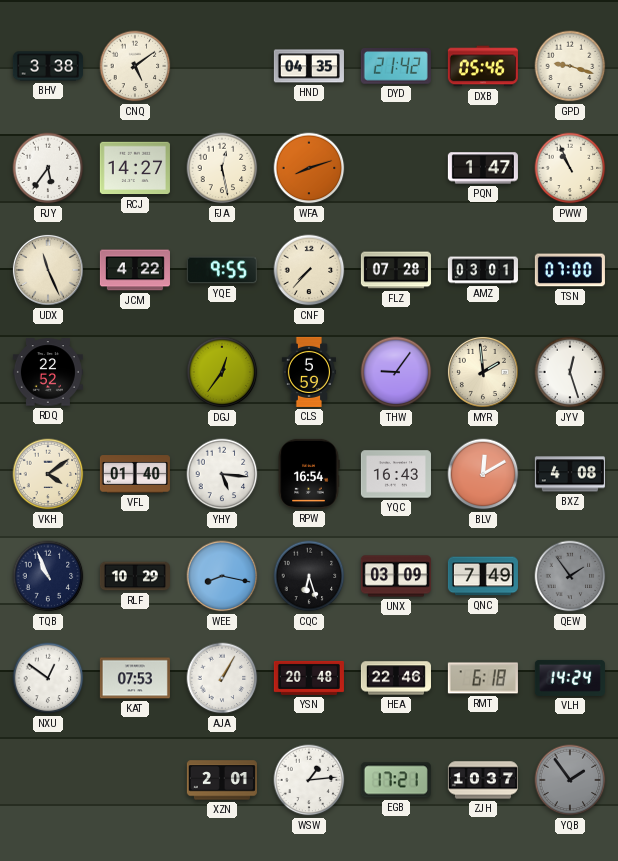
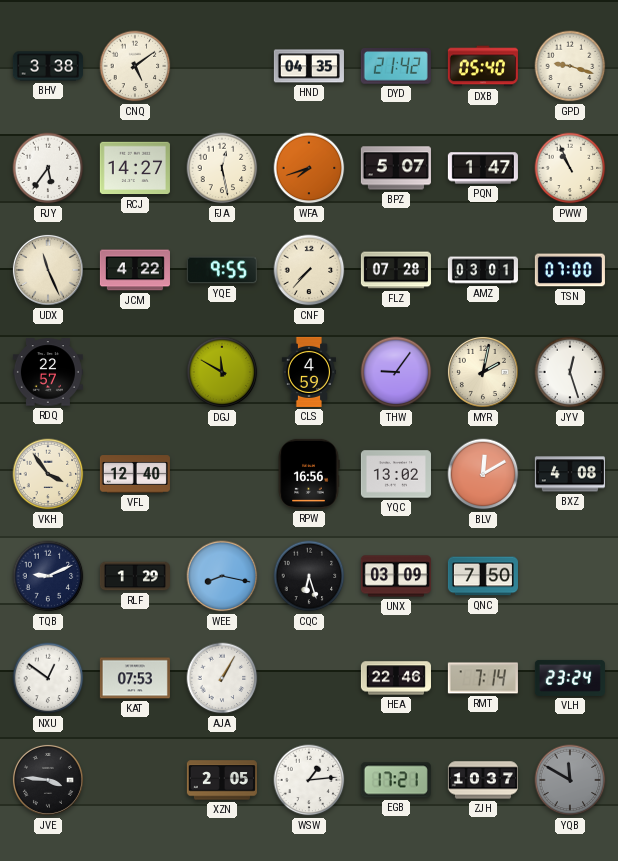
DXB: 05:46 -> 05:40 (483, 66)
WFA: 8:12 -> 7:42 (309, 168)
BPZ: none -> 5:07 (396, 168)
RDQ: 22:52 -> 22:57 (48, 372)
DGJ: 12:36 -> 11:50 (222, 372)
CLS: 5:59 -> 4:59 (308, 372)
MYR: 1:59 -> 2:02 (483, 372)
VKH: 4:09 -> 3:54 (48, 474)
VFL: 01:40 -> 12:40 (135, 474)
YHY: 5:16 -> none (222, 474)
RPW: 16:54 -> 16:56 (309, 474)
YQC: 16:43 -> 13:02 (396, 474)
TQB: 10:56 -> 9:11 (48, 576)
RLF: 10:29 -> 1:29 (135, 576)
QNC: 7:49 -> 7:50 (483, 576)
QEW: 1:54 -> none (570, 576)
YSN: 20:48 -> none (309, 678)
RMT: 6:18 -> 7:14 (483, 678)
VLH: 14:24 -> 23:24 (570, 678)
JVE: none -> 3:46 (48, 780)
XZN: 2:01 -> 2:05 (222, 780)
YQB: 1:54 -> 11:50 (570, 780)
